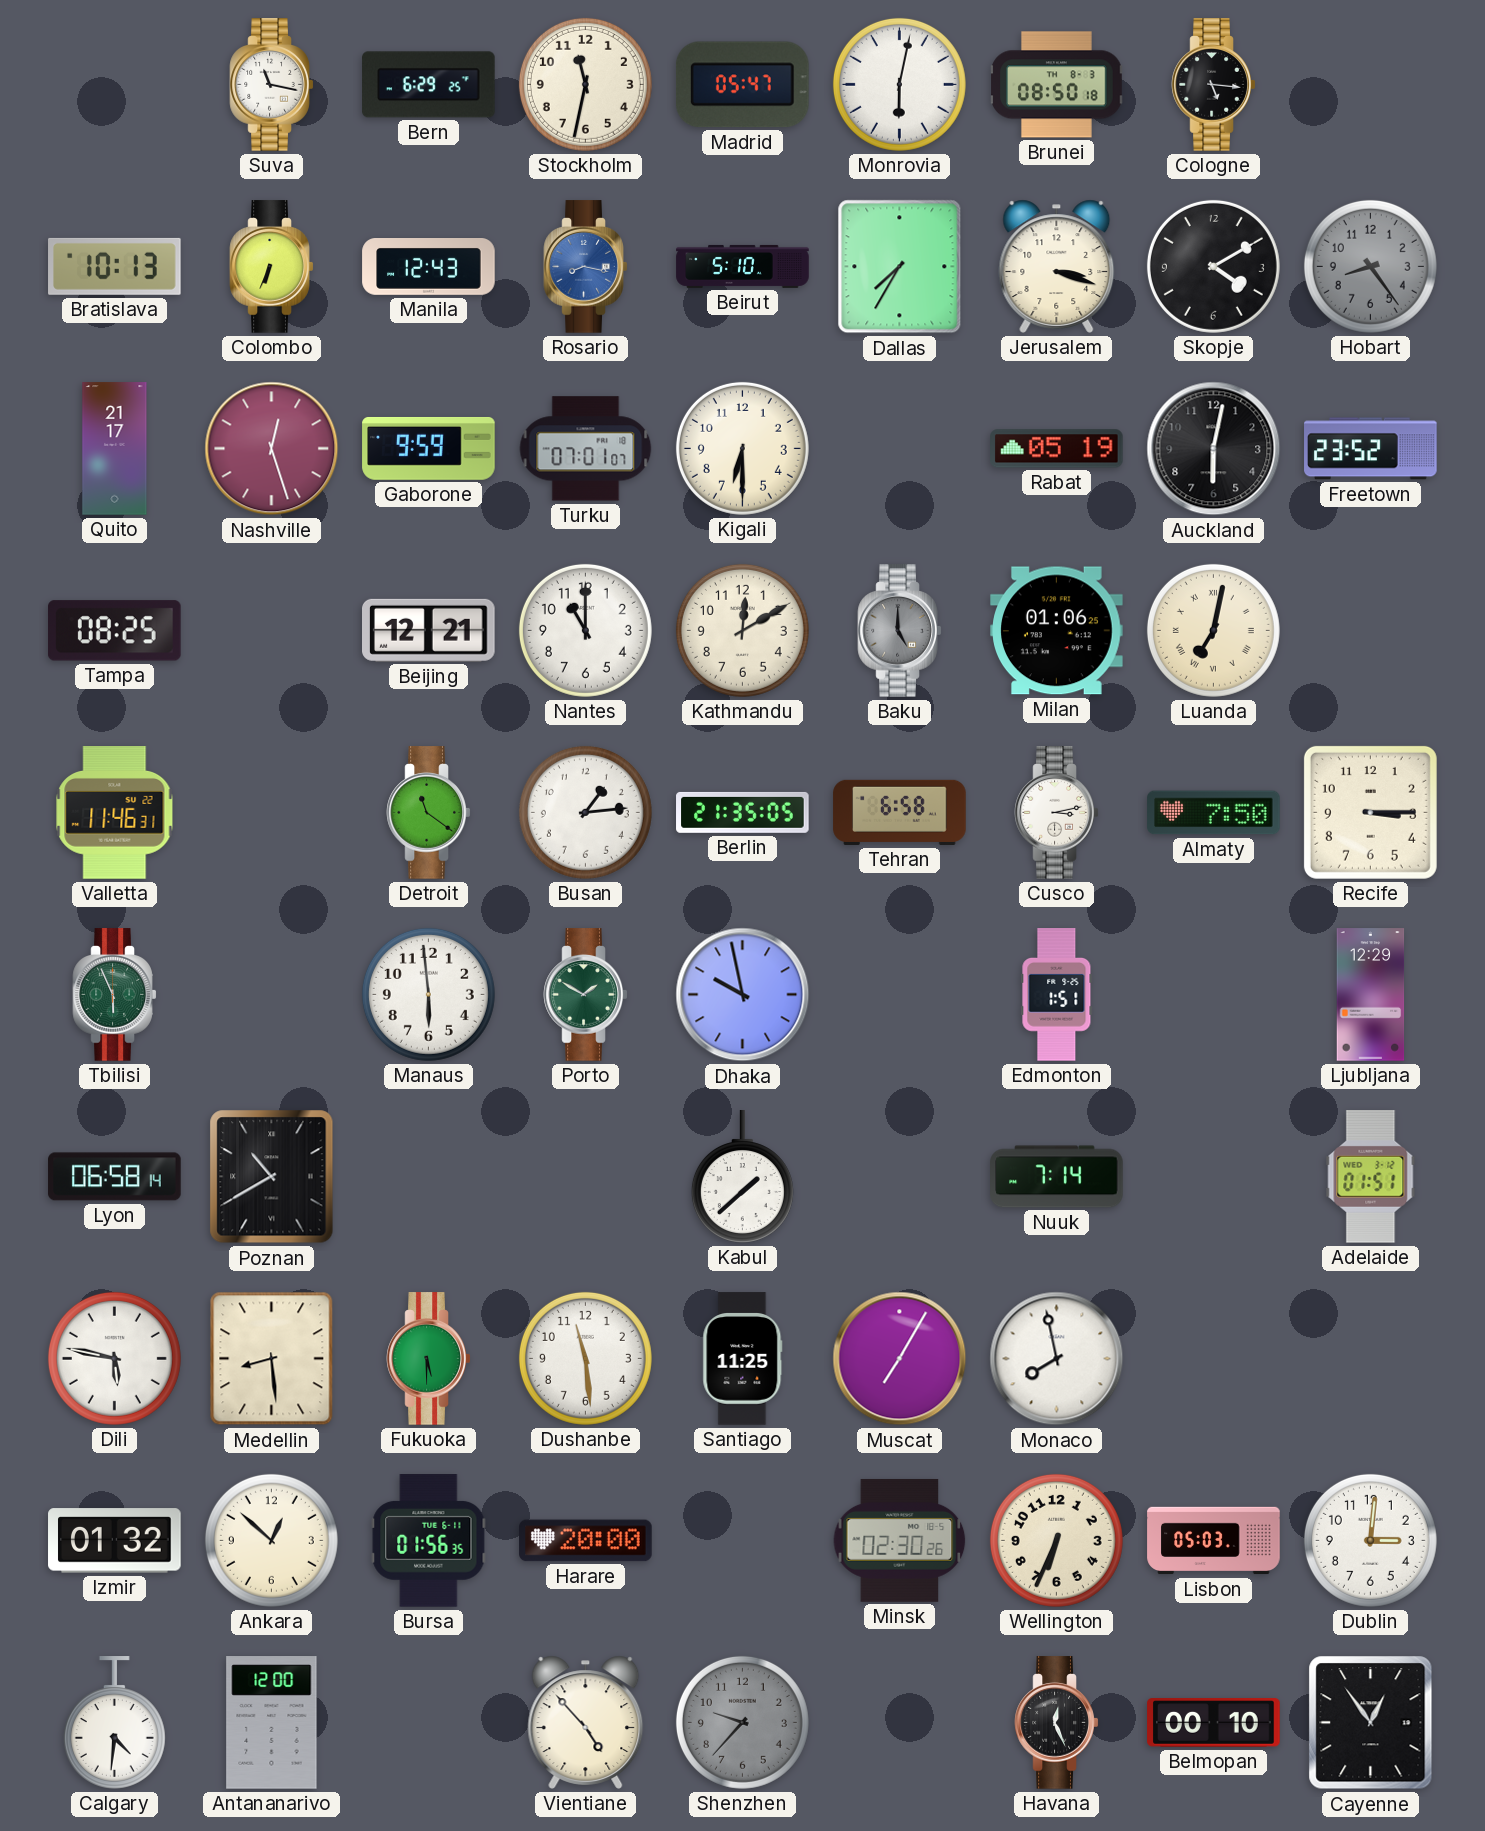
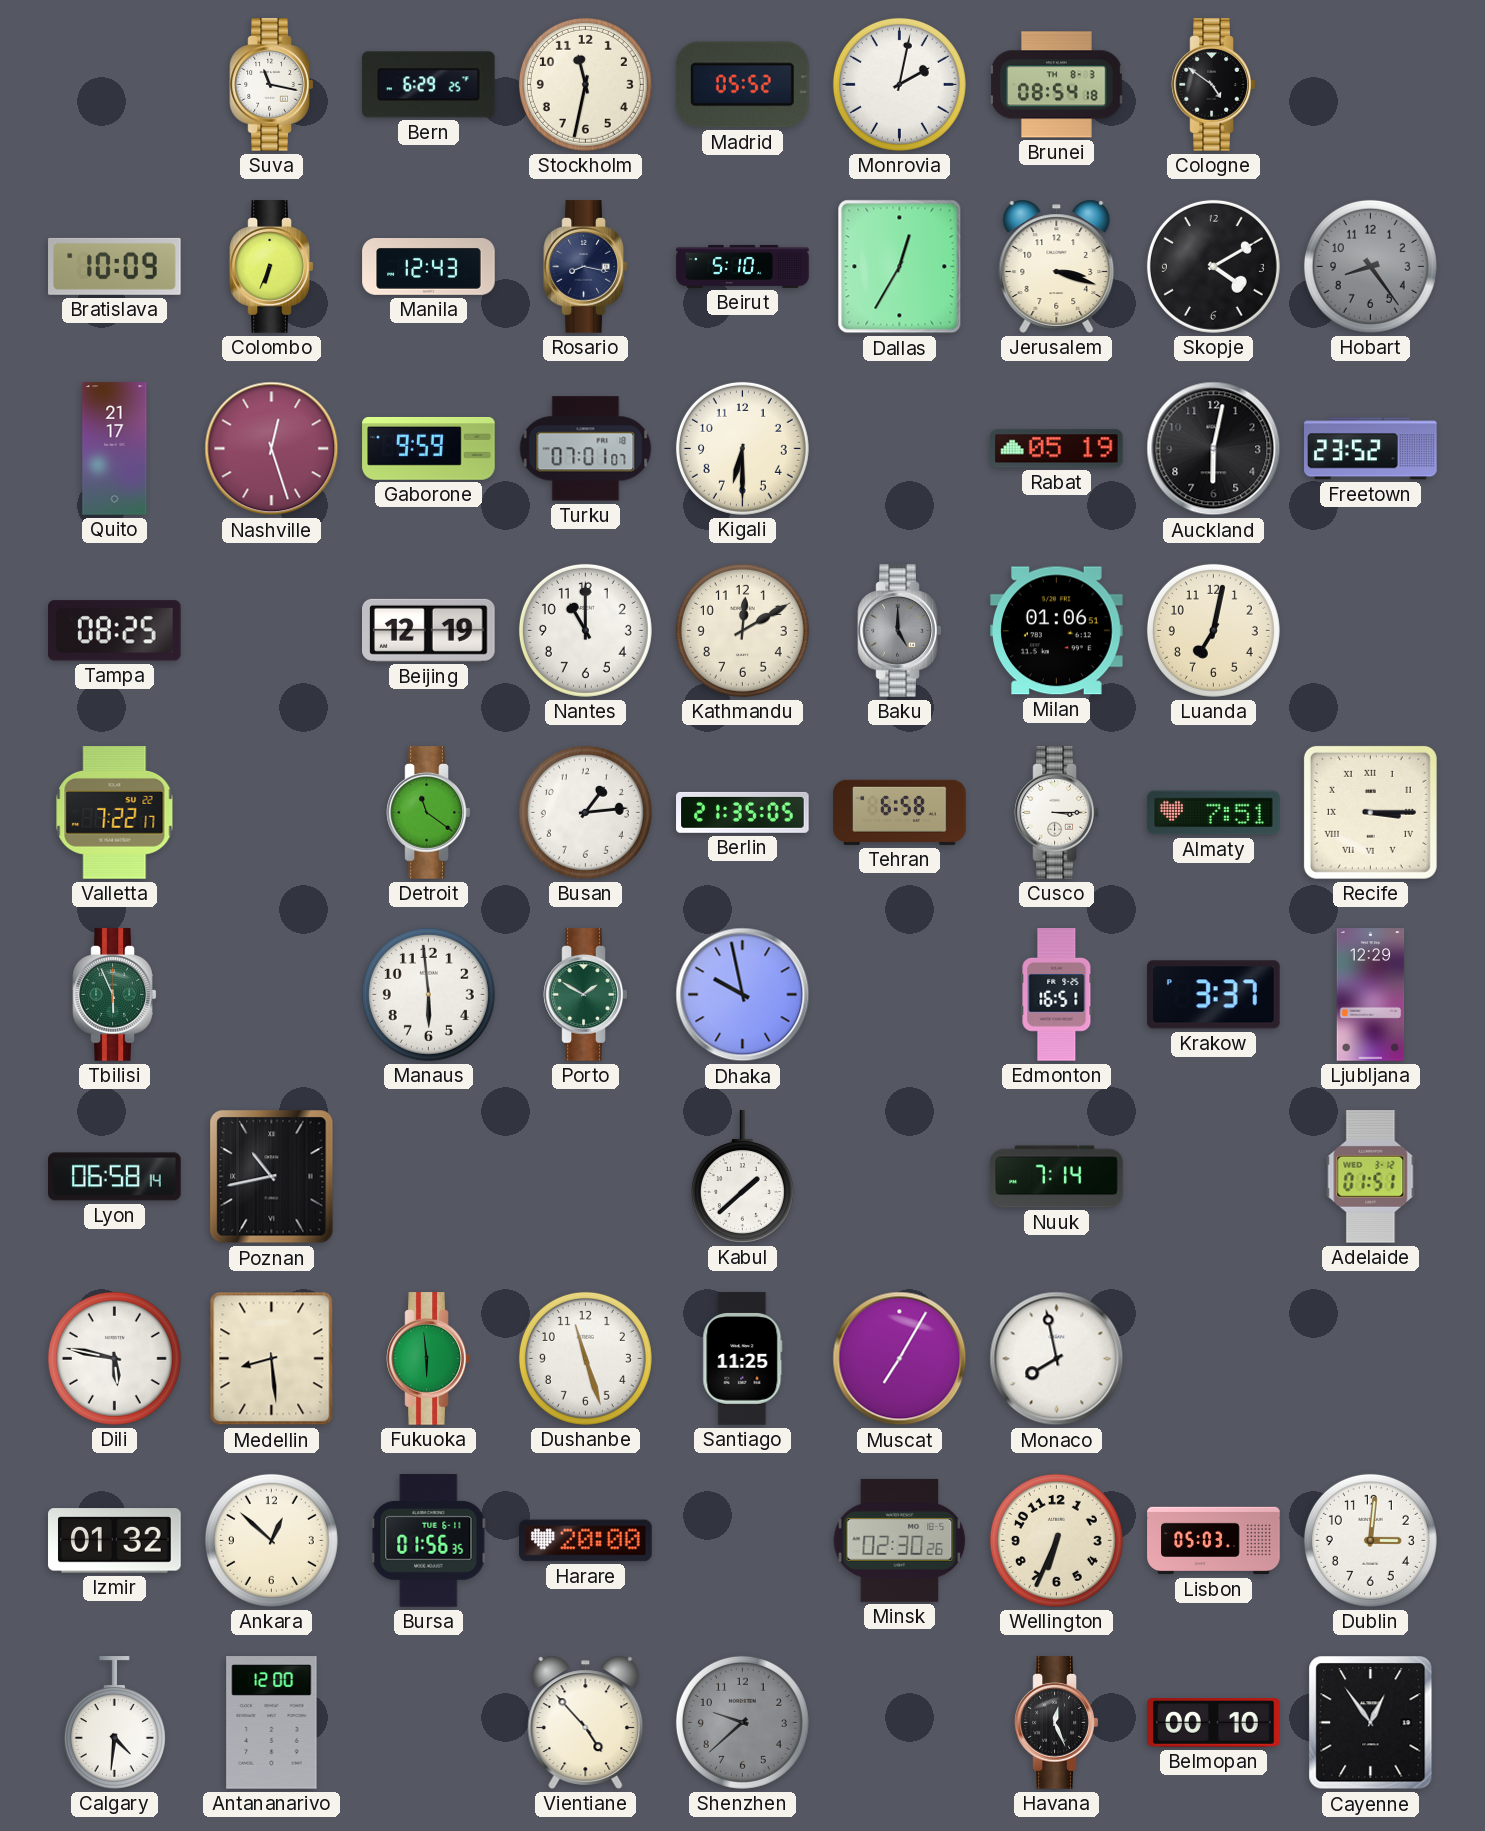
Madrid: 05:47 -> 05:52 (742, 85)
Monrovia: 6:02 -> 2:02 (899, 84)
Brunei: 08:50 -> 08:54 (1057, 85)
Cologne: 5:16 -> 4:51 (1214, 85)
Bratislava: 10:13 -> 10:09 (115, 266)
Rosario dial: blue -> navy (586, 267)
Dallas: 7:35 -> 12:35 (900, 267)
Beijing: 12:21 -> 12:19 (429, 630)
Milan: 01:06:25 -> 01:06:51 (1057, 631)
Luanda numerals: Roman -> Arabic (1213, 630)
Valletta: 11:46 -> 7:22 (115, 813)
Cusco: 3:13 -> 3:15 (1057, 813)
Almaty: 7:50 -> 7:51 (1214, 813)
Recife numerals: Arabic -> Roman (1370, 812)
Edmonton: 1:51 -> 16:51 (1057, 995)
Krakow: none -> 3:37 (1214, 995)
Poznan: 10:40 -> 10:43 (272, 1177)
Fukuoka: 5:30 -> 5:59 (429, 1359)
Dushanbe: 11:29 -> 11:27 (585, 1358)
Shenzhen: 9:37 -> 9:38 (742, 1722)
